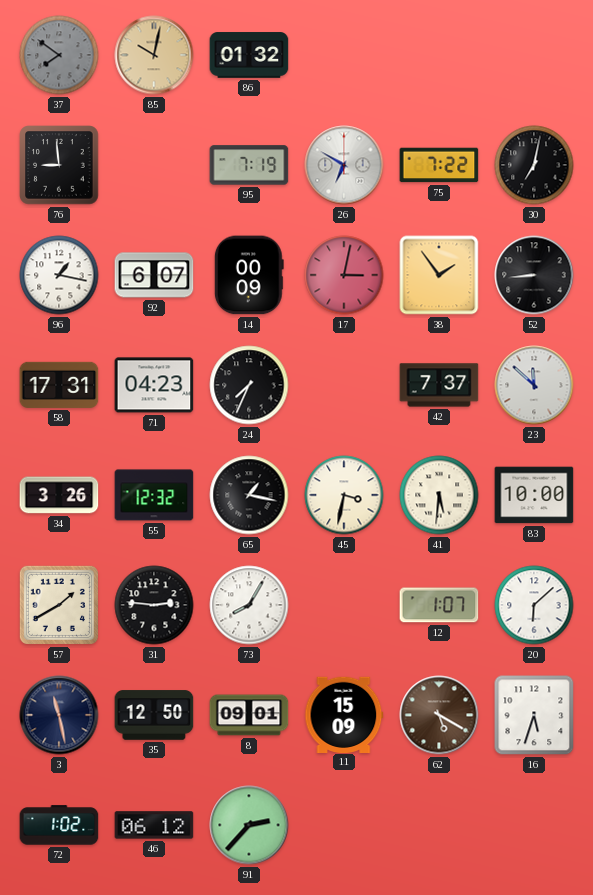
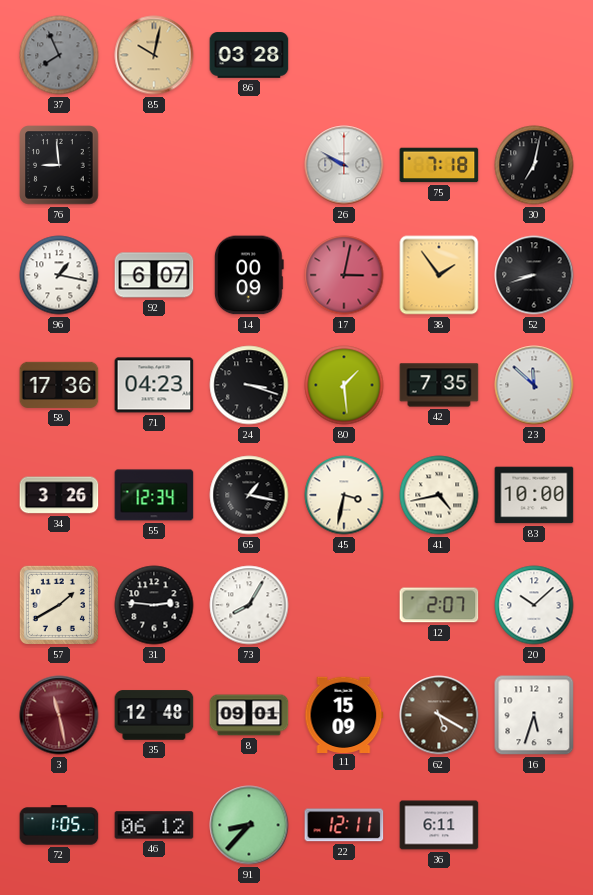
37: 7:51 -> 7:56 (59, 55)
86: 01:32 -> 03:28 (249, 55)
95: 7:19 -> none (249, 165)
26: 6:50 -> 9:50 (344, 165)
75: 7:22 -> 7:18 (439, 165)
52: 8:44 -> 8:42 (534, 275)
58: 17:31 -> 17:36 (59, 385)
24: 7:34 -> 3:18 (249, 385)
80: none -> 1:29 (344, 385)
42: 7:37 -> 7:35 (439, 385)
55: 12:32 -> 12:34 (154, 495)
41: 5:31 -> 4:43 (439, 495)
12: 1:07 -> 2:07 (439, 605)
20: 6:08 -> 10:08 (534, 605)
3 dial: navy -> burgundy (59, 715)
35: 12:50 -> 12:48 (154, 715)
72: 1:02 -> 1:05 (59, 825)
91: 2:37 -> 8:37 (249, 825)
22: none -> 12:11 (344, 825)
36: none -> 6:11 (439, 825)
